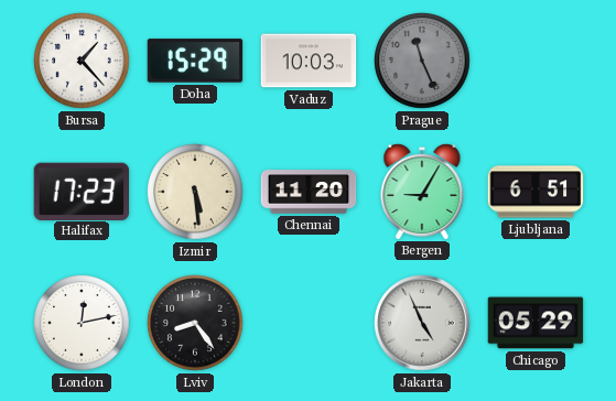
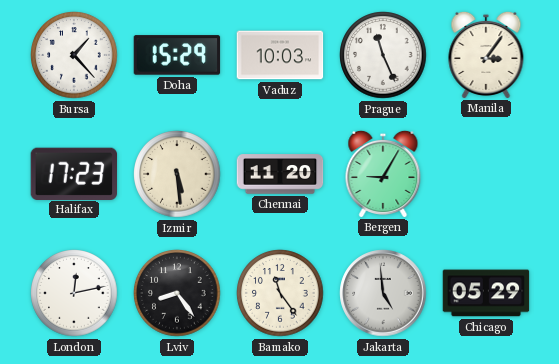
Prague dial: grey -> white (383, 55)
Manila: none -> 3:06 (486, 54)
Ljubljana: 6:51 -> none (536, 192)
Bamako: none -> 11:24 (280, 293)
Jakarta: 4:56 -> 4:59 (383, 293)
